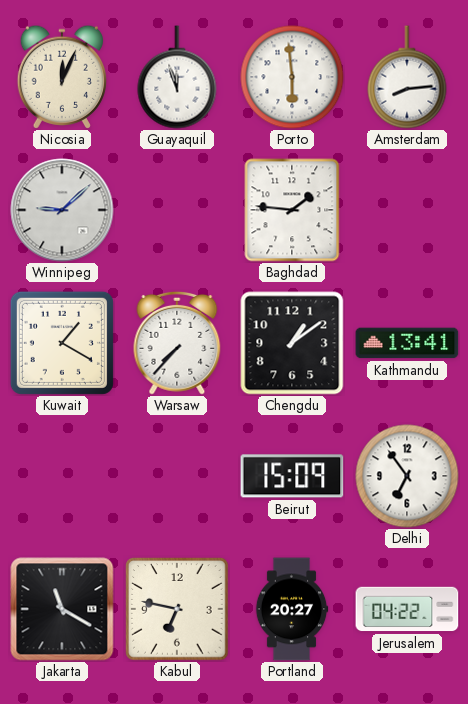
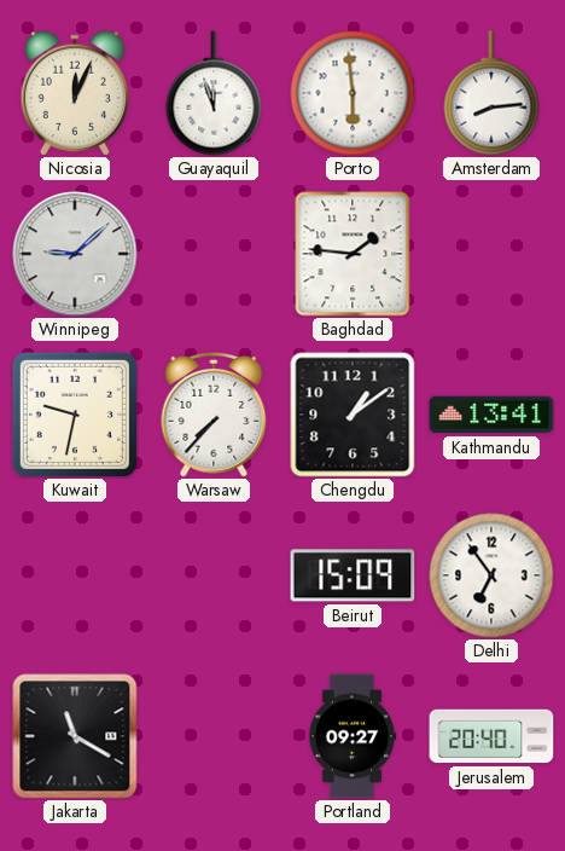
Kuwait: 1:20 -> 9:32 (75, 415)
Kabul: 6:47 -> none (177, 609)
Portland: 20:27 -> 09:27 (353, 736)
Jerusalem: 04:22 -> 20:40 (491, 736)
